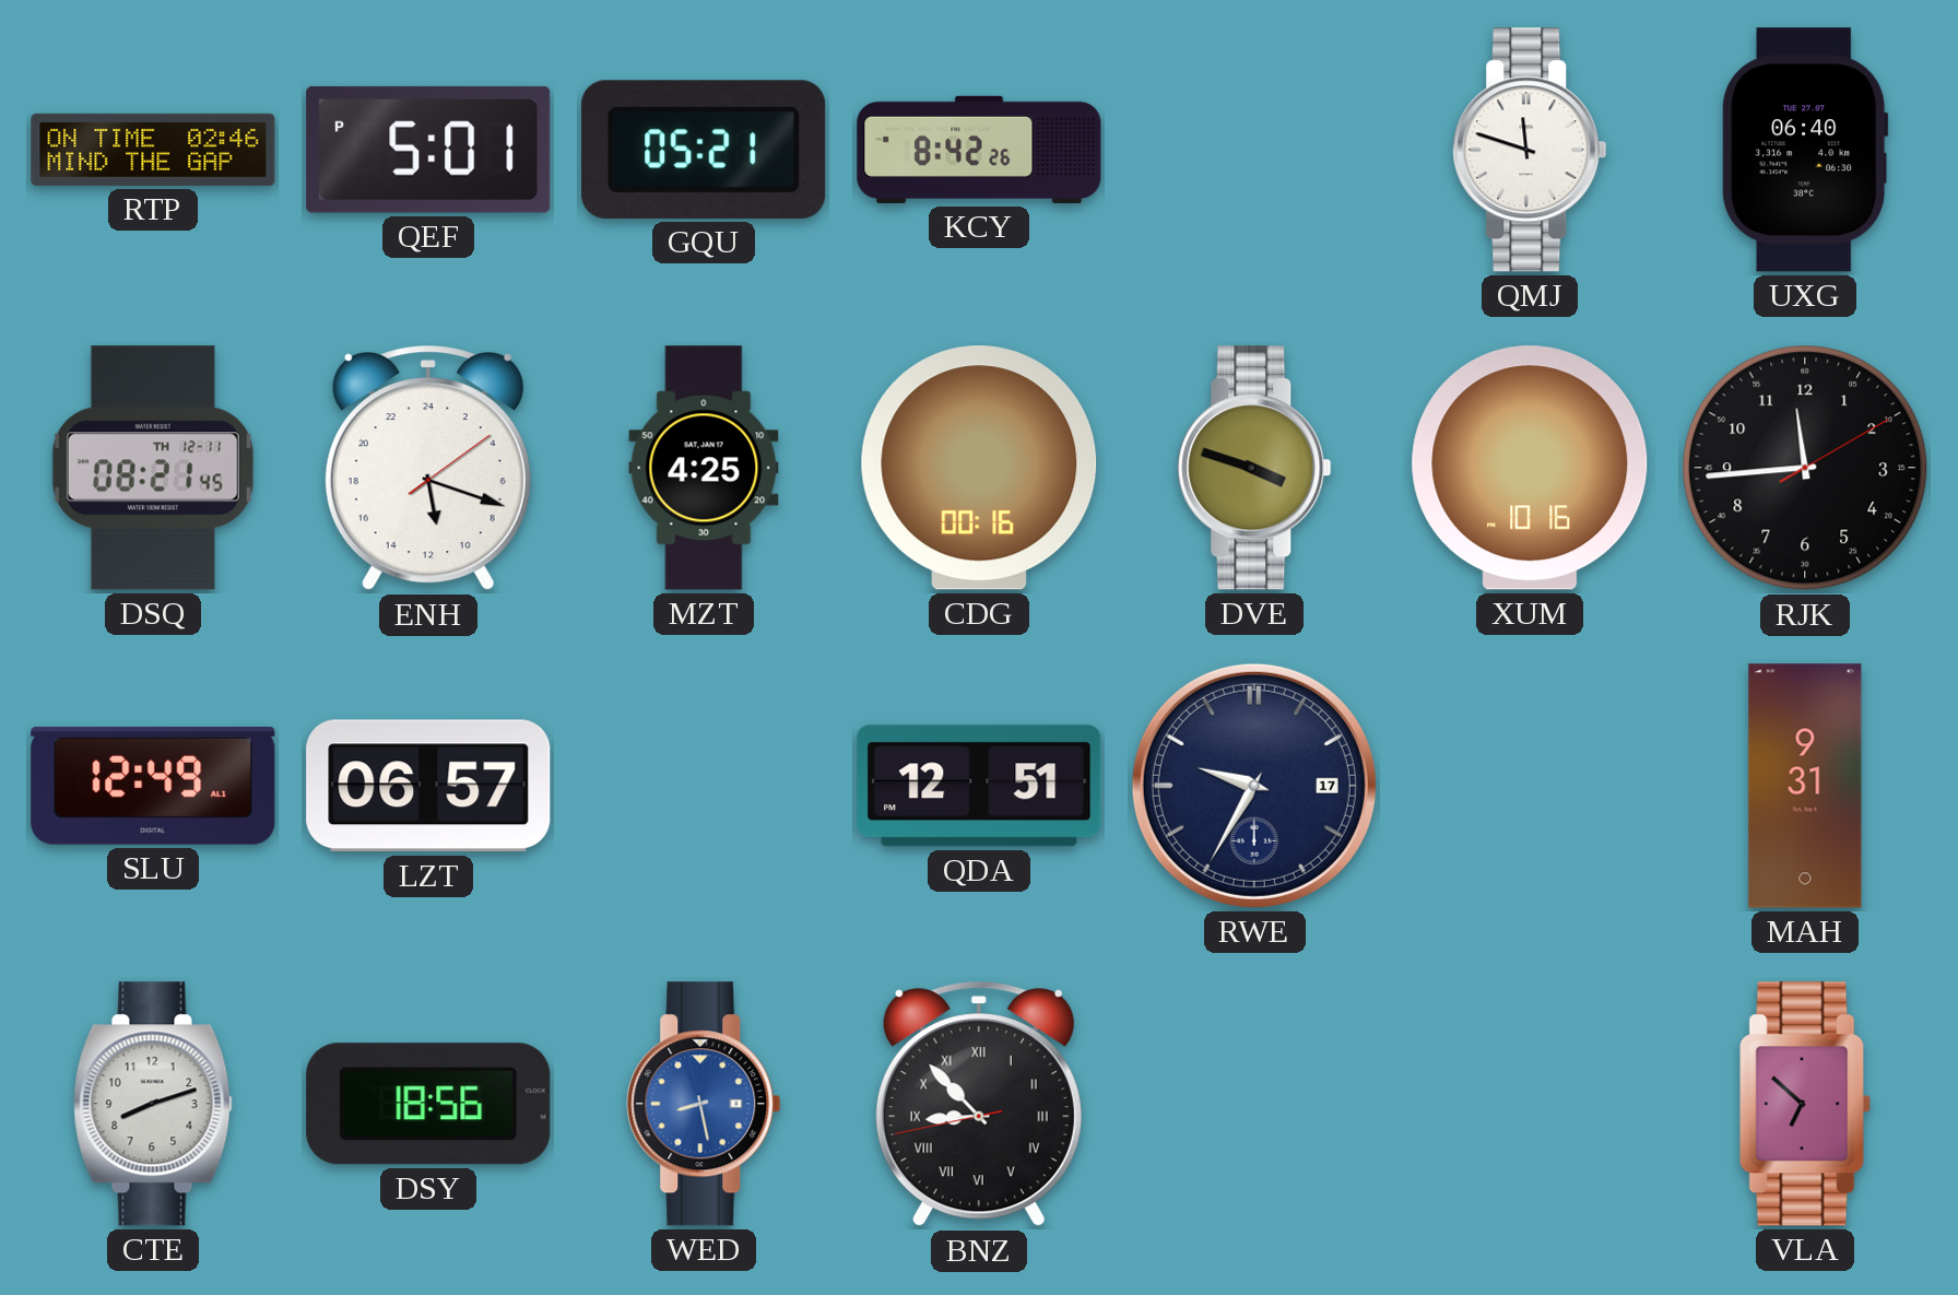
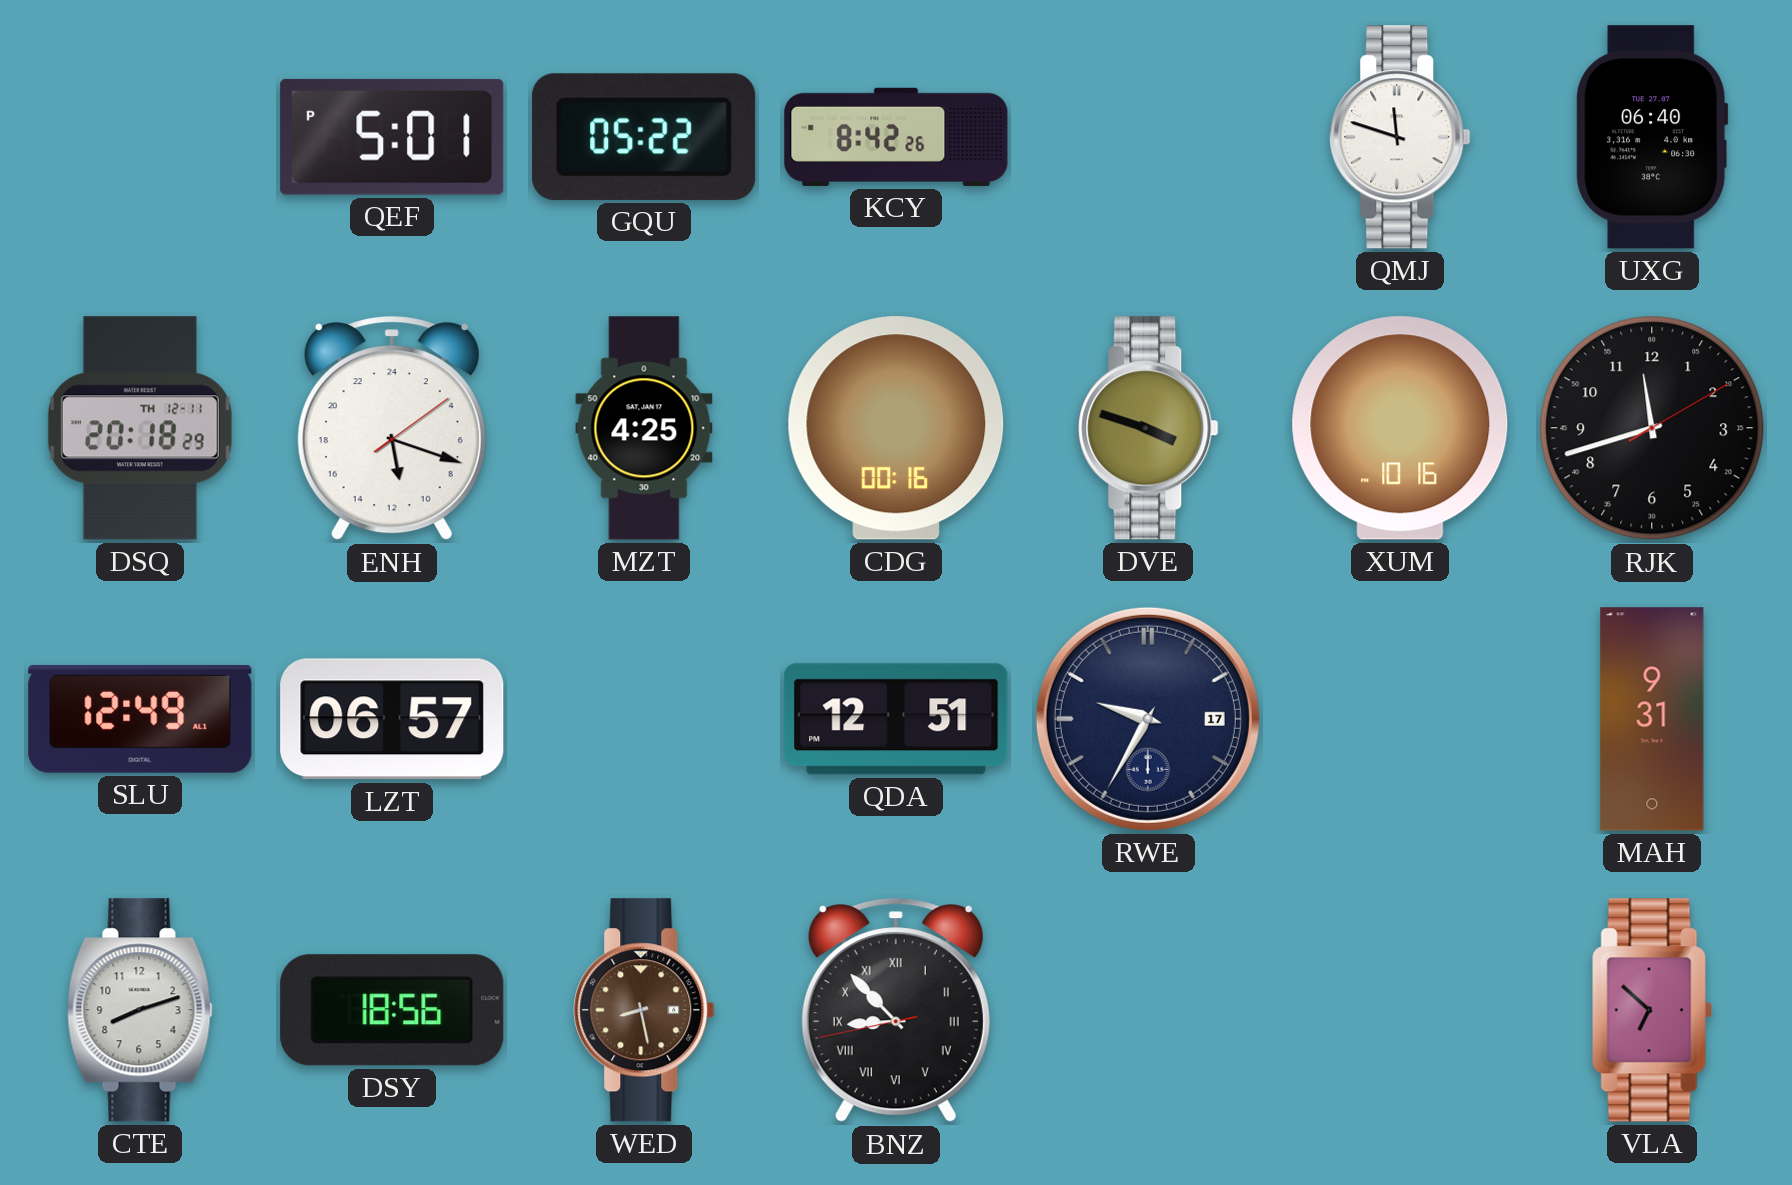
RTP: 02:46 -> none (153, 150)
GQU: 05:21 -> 05:22 (644, 137)
DSQ: 08:21 -> 20:18 (140, 428)
RJK: 11:44 -> 11:42 (1652, 428)
WED dial: blue -> brown (644, 1010)
